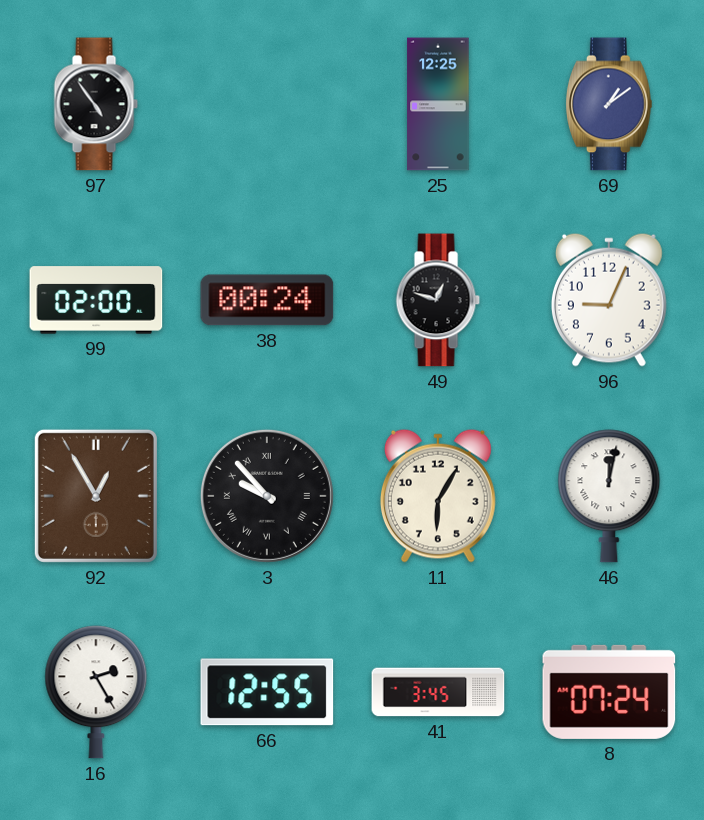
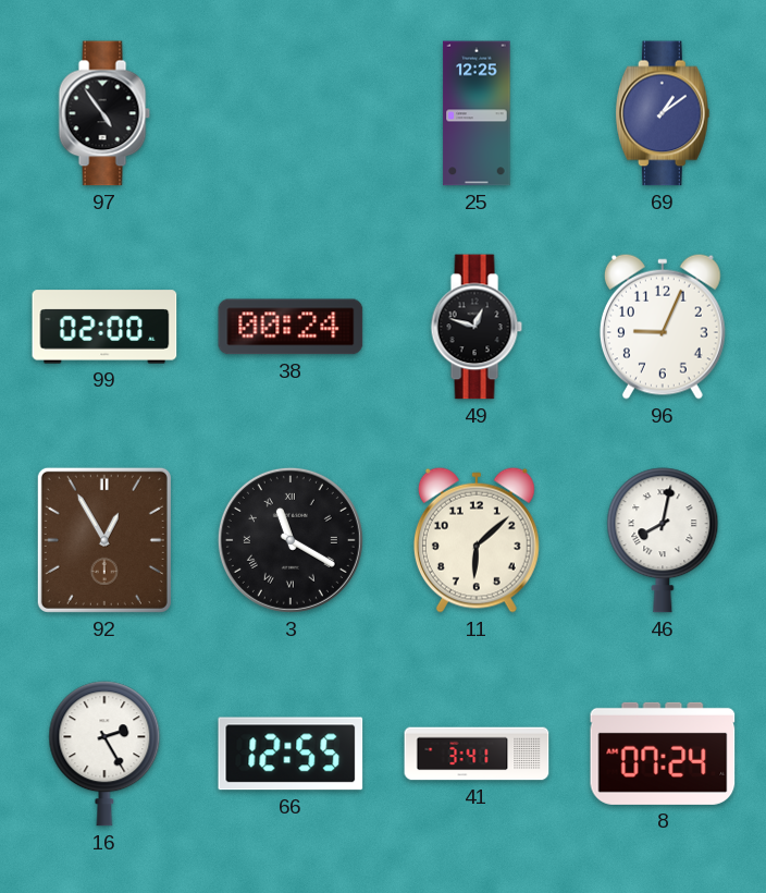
3: 9:53 -> 11:20 (291, 540)
11: 6:05 -> 6:08 (477, 540)
46: 12:02 -> 8:02 (663, 540)
41: 3:45 -> 3:41 (477, 754)
